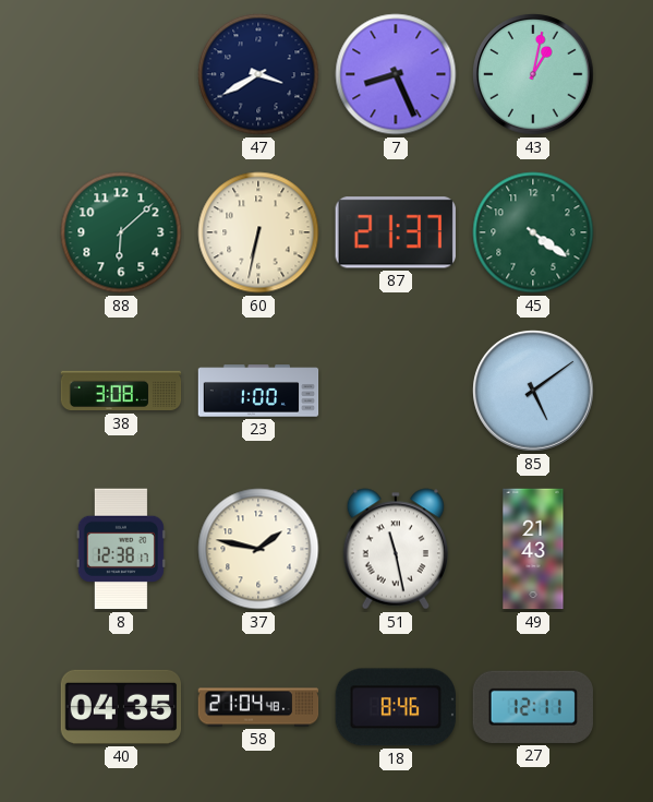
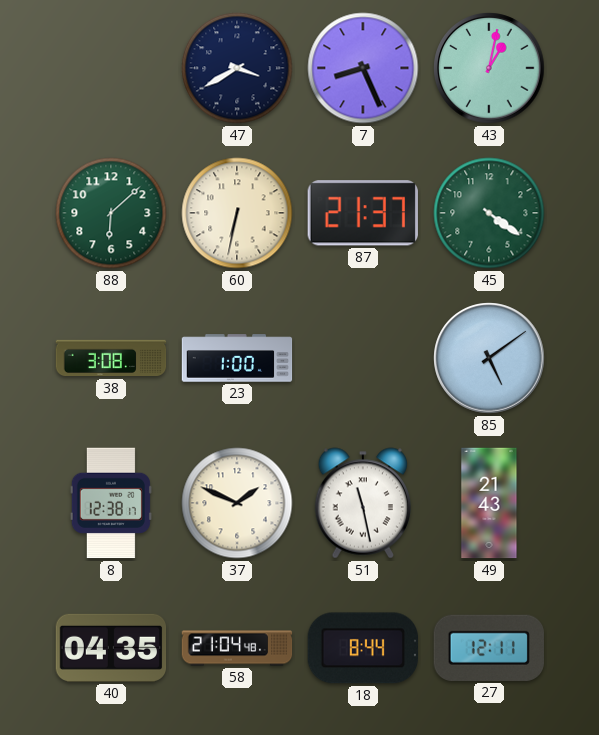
37: 1:47 -> 1:49 (237, 503)
18: 8:46 -> 8:44 (363, 648)
